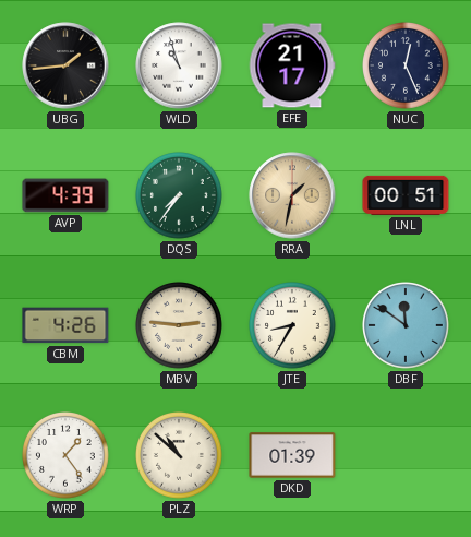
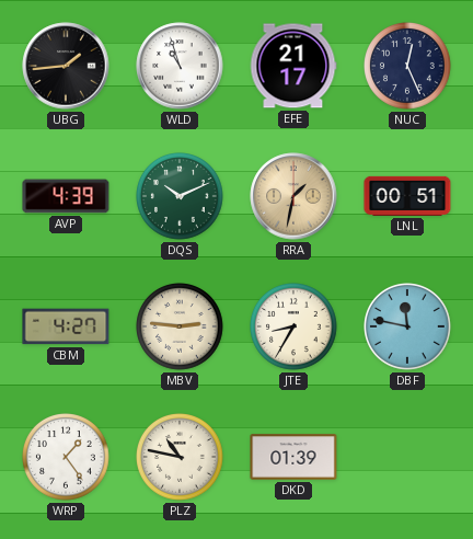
DQS: 7:36 -> 10:11 (181, 197)
CBM: 4:26 -> 4:27 (66, 326)
DBF: 11:51 -> 11:47 (408, 328)
PLZ: 10:52 -> 10:47 (181, 458)
